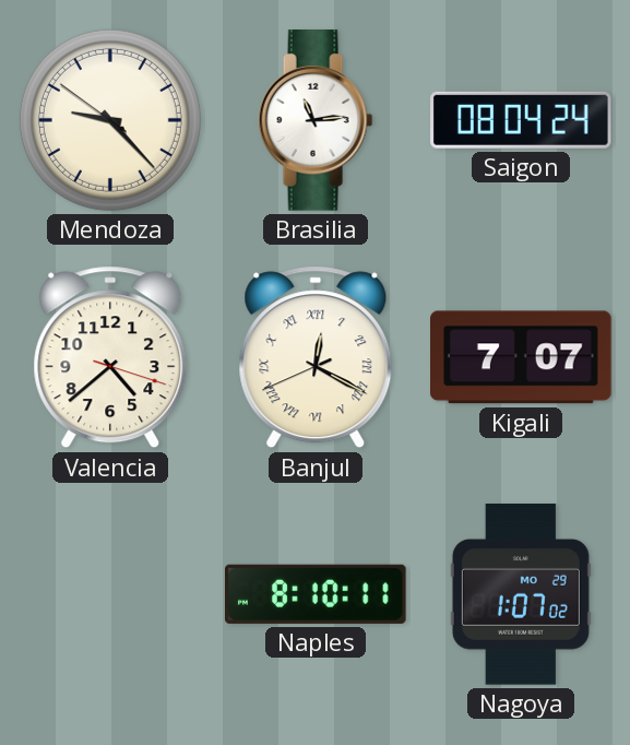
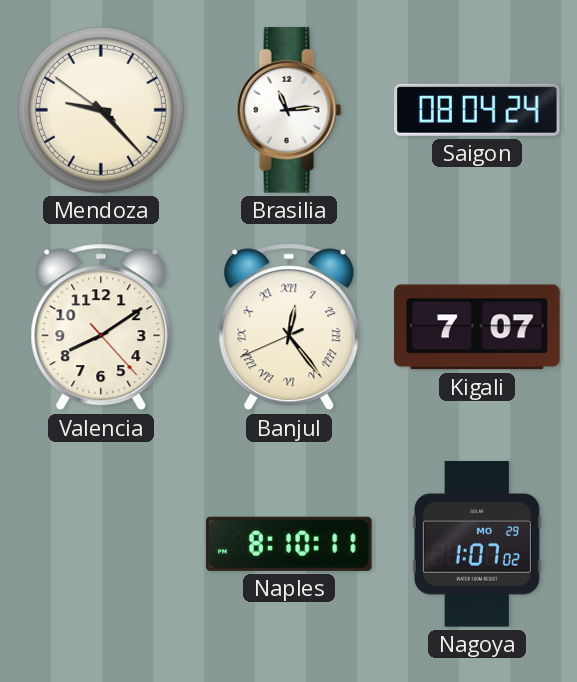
Valencia: 4:38 -> 8:09 (101, 327)
Banjul: 12:19 -> 12:23 (289, 327)
